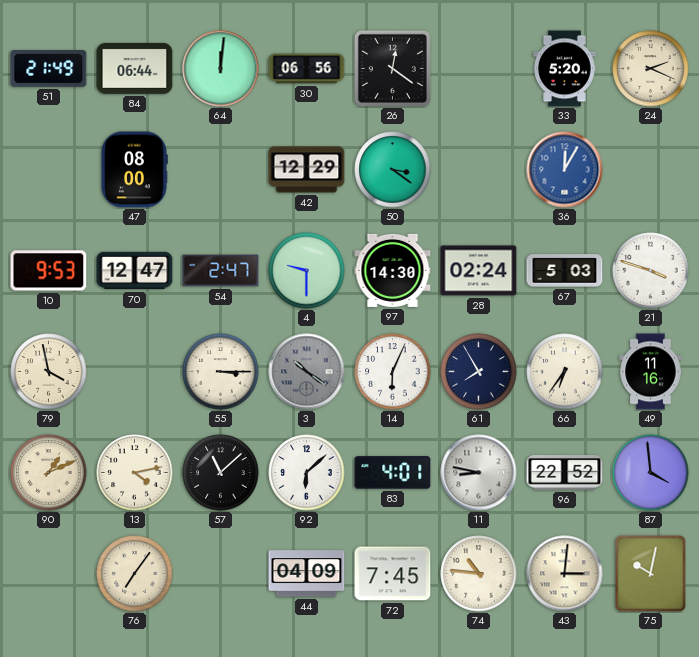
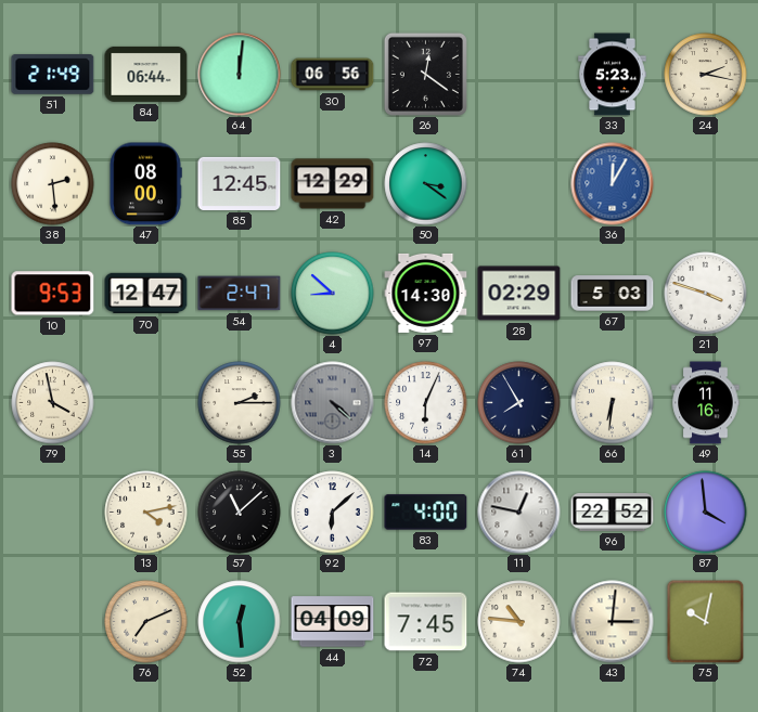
33: 5:20 -> 5:23 (613, 75)
24: 2:19 -> 2:17 (706, 75)
38: none -> 2:29 (53, 184)
85: none -> 12:45 (240, 183)
4: 9:30 -> 8:52 (333, 294)
28: 02:24 -> 02:29 (519, 294)
55: 3:15 -> 2:15 (240, 403)
3: 10:21 -> 4:22 (333, 403)
66: 6:36 -> 6:31 (613, 403)
90: 1:11 -> none (49, 473)
83: 4:01 -> 4:00 (426, 513)
11: 8:47 -> 12:47 (519, 513)
76: 7:06 -> 7:11 (146, 622)
52: none -> 12:29 (240, 622)
